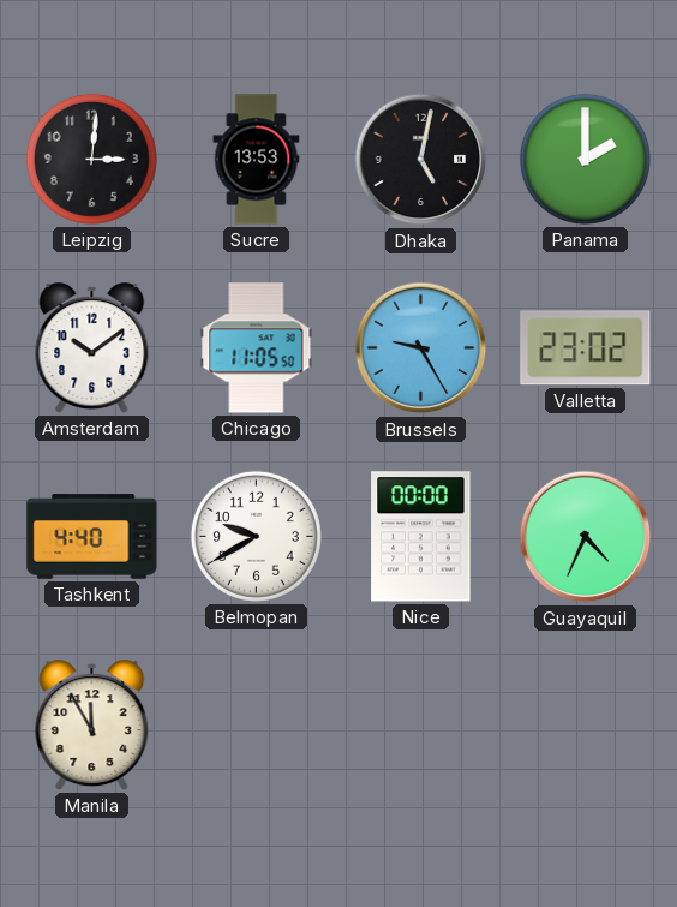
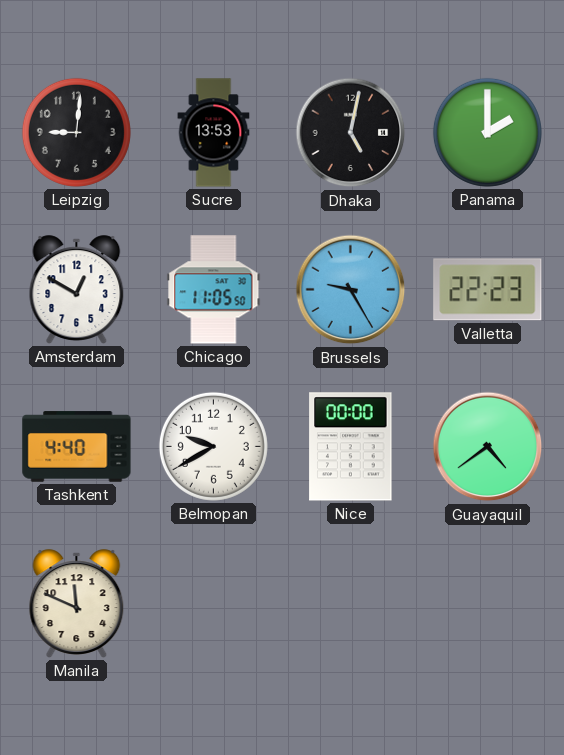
Leipzig: 3:01 -> 9:01 (76, 132)
Amsterdam: 10:09 -> 12:50 (77, 290)
Valletta: 23:02 -> 22:23 (488, 290)
Guayaquil: 4:34 -> 4:39 (488, 447)
Manila: 11:55 -> 11:49 (77, 604)
